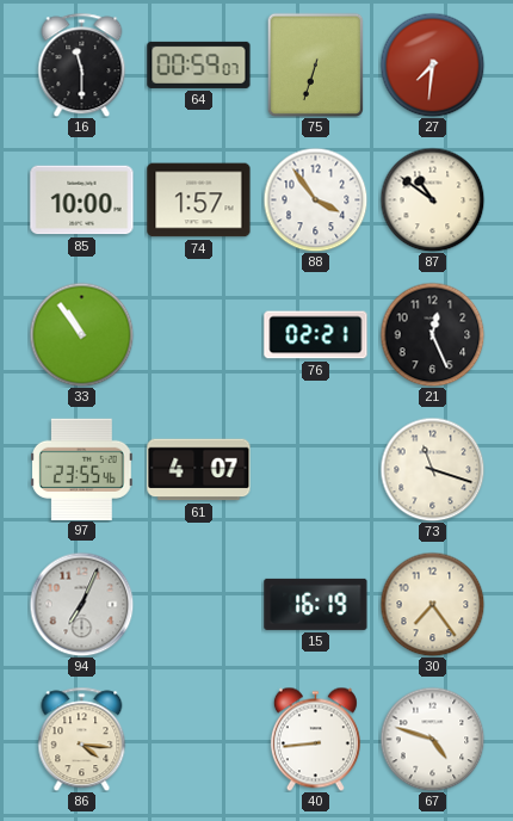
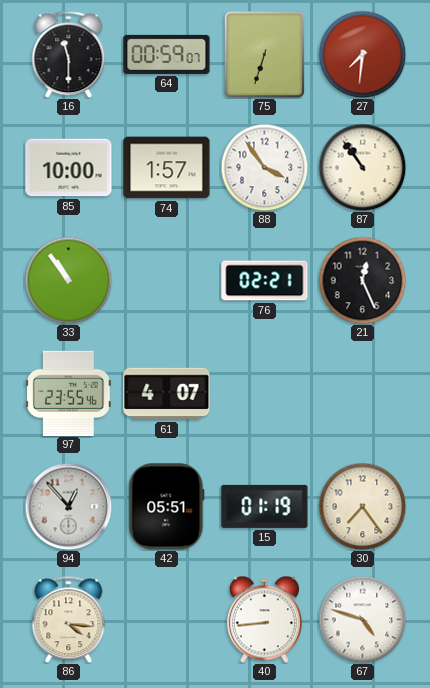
87: 10:51 -> 10:54 (362, 167)
73: 11:18 -> none (432, 469)
94: 7:04 -> 12:53 (68, 506)
42: none -> 05:51 (167, 507)
15: 16:19 -> 01:19 (265, 506)
